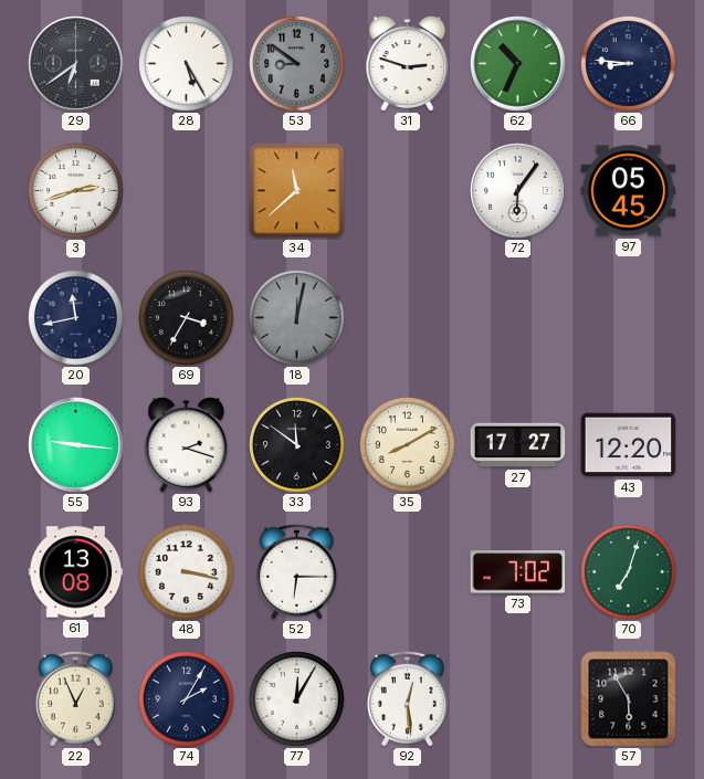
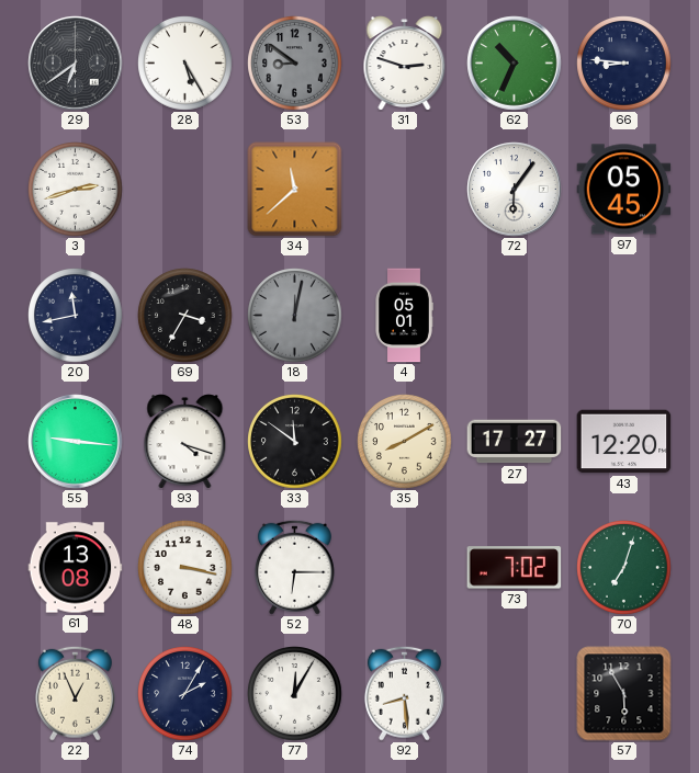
4: none -> 05:01 (404, 316)
93: 2:18 -> 4:18 (185, 442)
92: 12:29 -> 8:29 (404, 693)
